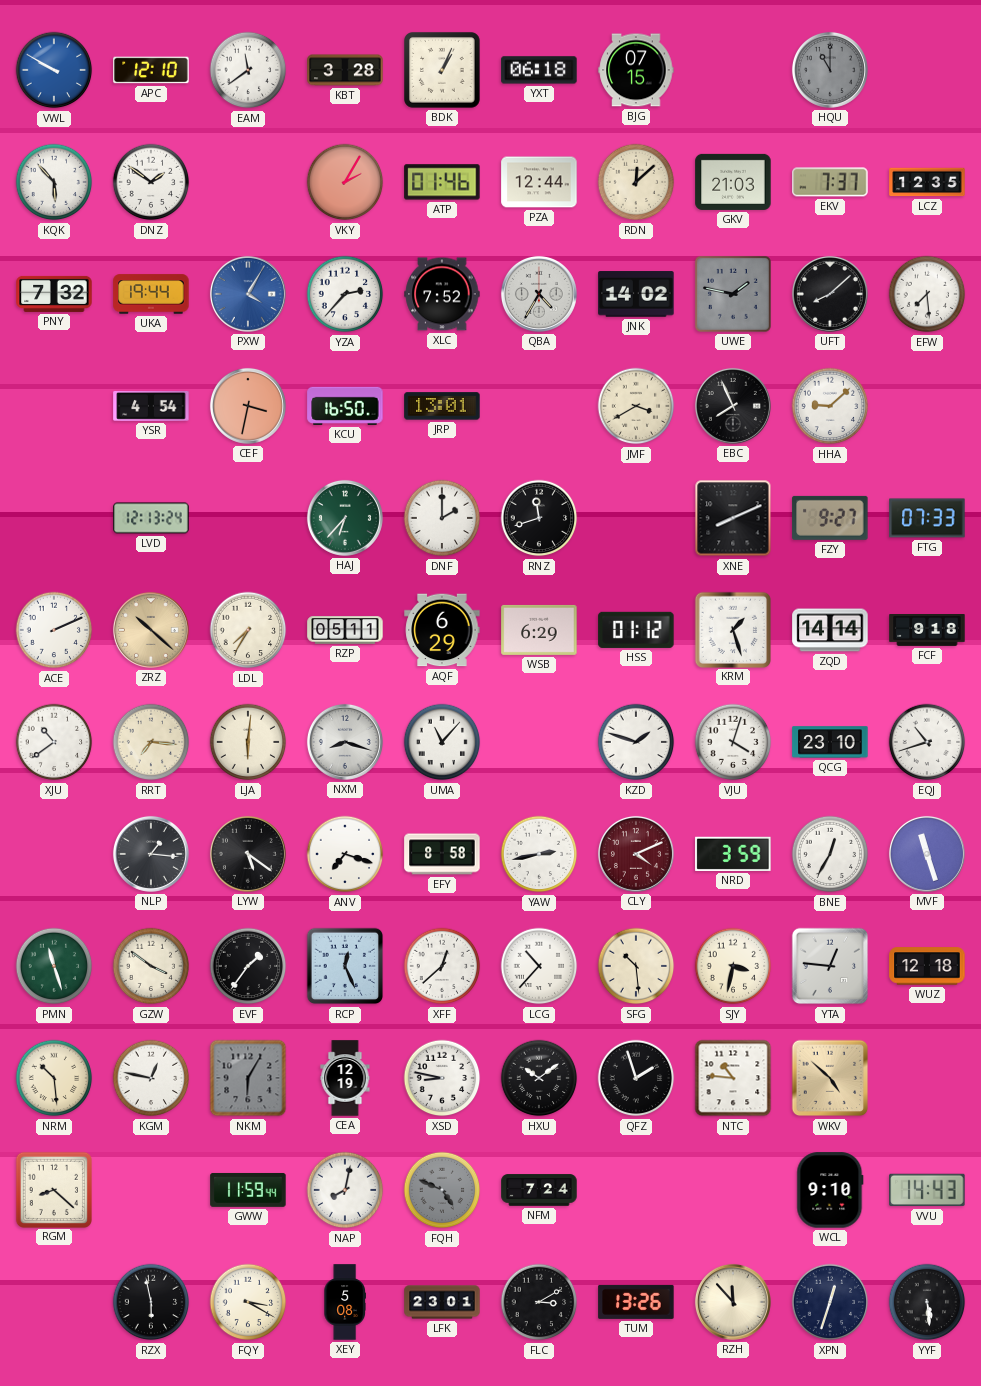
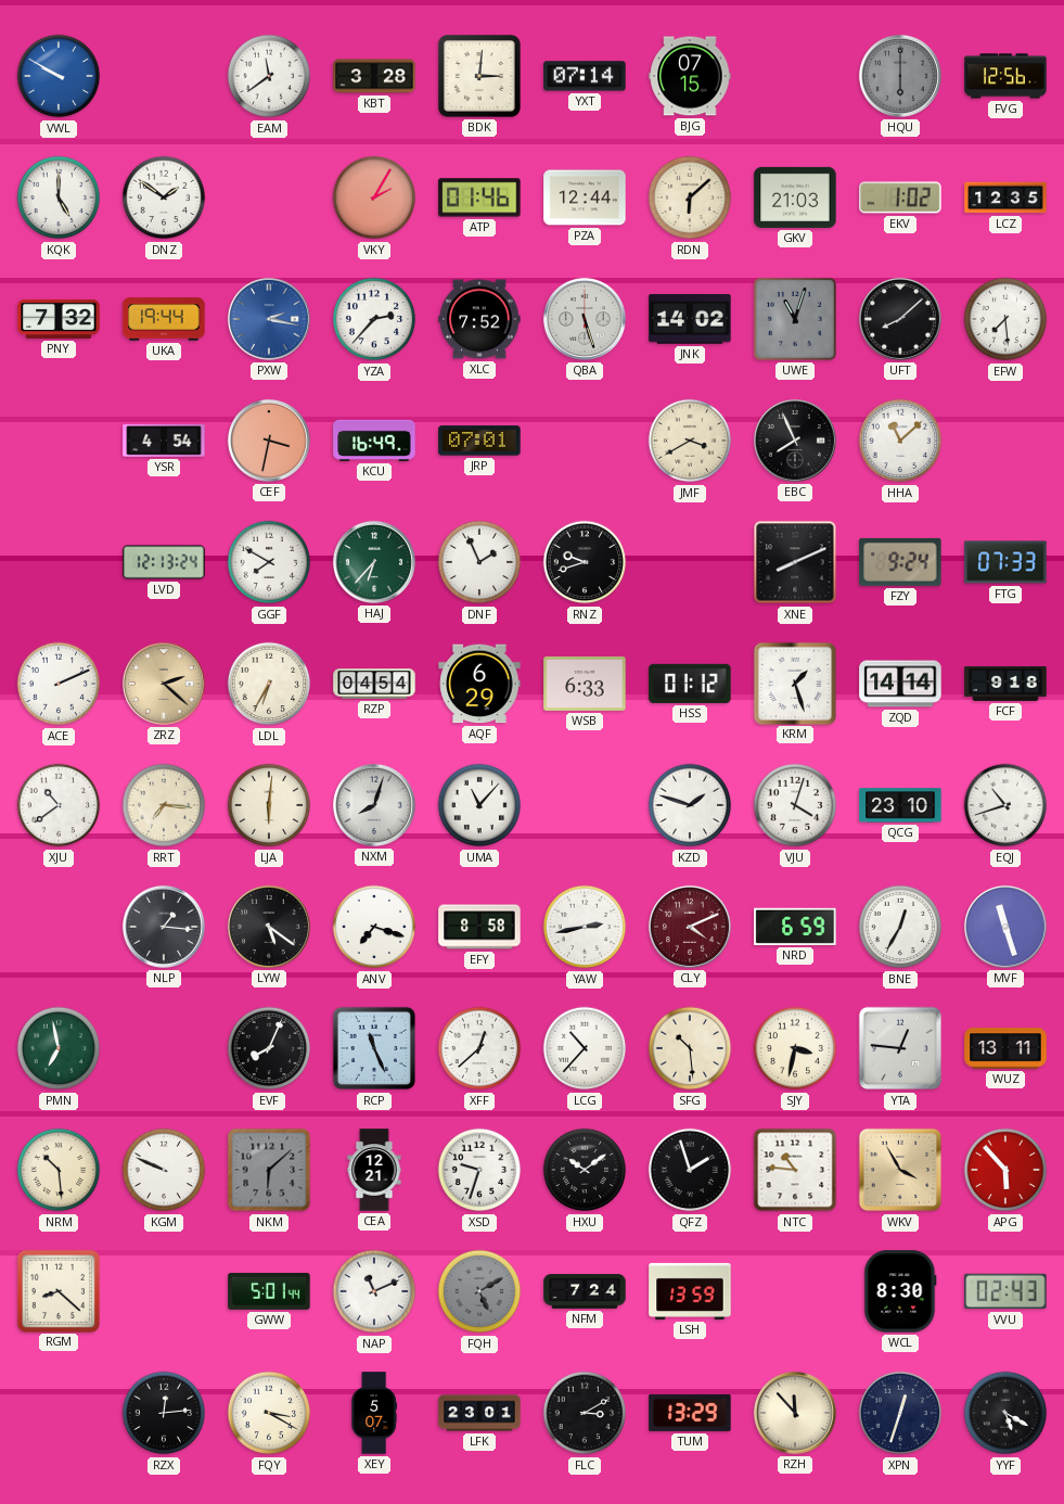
APC: 12:10 -> none (151, 70)
BDK: 1:04 -> 3:01 (480, 77)
YXT: 06:18 -> 07:14 (585, 76)
HQU: 11:00 -> 6:00 (900, 76)
FVG: none -> 12:56 (1005, 76)
KQK: 5:53 -> 5:00 (59, 197)
RDN: 12:08 -> 6:08 (690, 197)
EKV: 7:37 -> 1:02 (900, 197)
PXW: 4:05 -> 2:17 (269, 319)
QBA: 4:35 -> 5:27 (585, 319)
UWE: 1:47 -> 11:03 (795, 319)
KCU: 16:50 -> 16:49 (374, 441)
JRP: 13:01 -> 07:01 (479, 441)
HHA: 9:08 -> 11:08 (900, 441)
GGF: none -> 7:50 (269, 562)
DNF: 2:00 -> 1:56 (479, 562)
RNZ: 11:42 -> 9:42 (585, 562)
FZY: 9:27 -> 9:24 (900, 562)
ZRZ: 10:22 -> 2:22 (164, 684)
LDL: 7:35 -> 6:35 (269, 684)
RZP: 05:11 -> 04:54 (374, 684)
WSB: 6:29 -> 6:33 (585, 684)
NXM: 8:18 -> 8:03 (374, 805)
NRD: 3:59 -> 6:59 (795, 927)
PMN: 11:27 -> 6:58 (59, 1048)
GZW: 3:51 -> none (151, 966)
EVF: 1:36 -> 8:04 (269, 1048)
RCP: 12:26 -> 11:26 (374, 1048)
WUZ: 12:18 -> 13:11 (1005, 1048)
KGM: 12:47 -> 9:49 (164, 1170)
NKM: 6:05 -> 6:08 (269, 1170)
CEA: 12:19 -> 12:21 (374, 1170)
XSD: 8:47 -> 9:33 (479, 1170)
WKV: 4:52 -> 3:55 (900, 1170)
APG: none -> 5:53 (1005, 1170)
GWW: 11:59 -> 5:01 (269, 1291)
NAP: 8:02 -> 11:11 (374, 1291)
FQH: 4:49 -> 5:10 (479, 1291)
LSH: none -> 13:59 (690, 1291)
WCL: 9:10 -> 8:30 (900, 1291)
VVU: 14:43 -> 02:43 (1005, 1291)
RZX: 5:58 -> 12:14 (164, 1413)
XEY: 5:08 -> 5:07 (374, 1413)
TUM: 13:26 -> 13:29 (690, 1413)
YYF: 5:29 -> 5:20 (1005, 1413)
